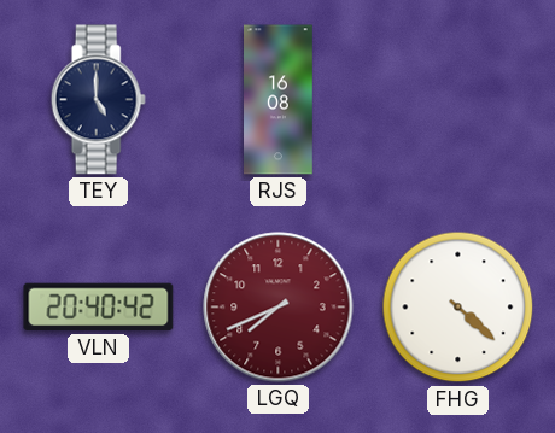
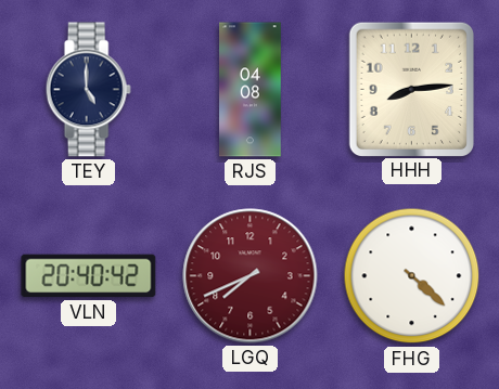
RJS: 16:08 -> 04:08 (251, 90)
HHH: none -> 8:14 (411, 89)
